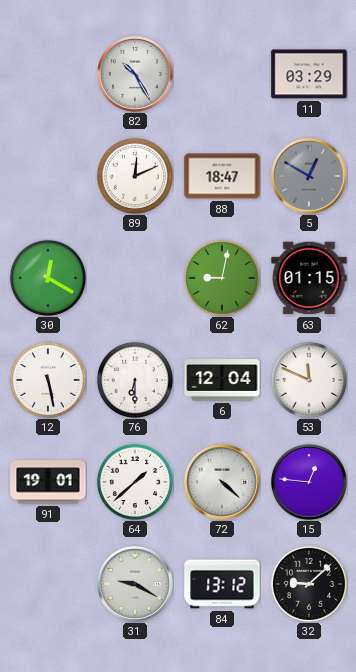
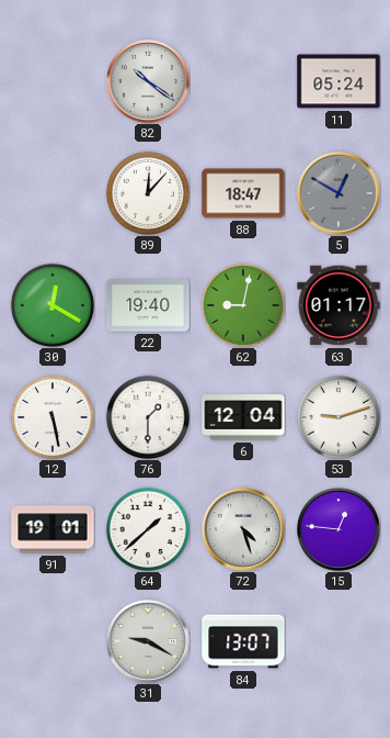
82: 10:25 -> 10:21 (149, 82)
11: 03:29 -> 05:24 (339, 81)
89: 12:11 -> 12:07 (148, 193)
22: none -> 19:40 (148, 305)
63: 01:15 -> 01:17 (339, 305)
76: 6:30 -> 1:30 (148, 417)
53: 11:49 -> 9:12 (339, 417)
72: 4:22 -> 4:27 (244, 530)
84: 13:12 -> 13:07 (243, 641)
32: 9:08 -> none (309, 584)
